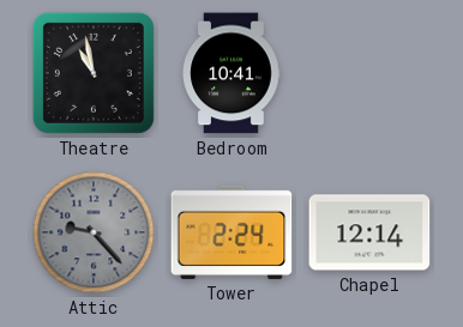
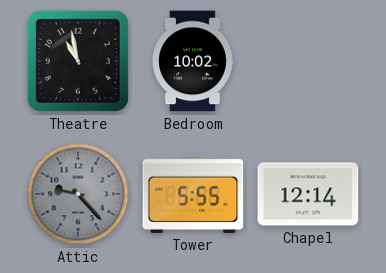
Bedroom: 10:41 -> 10:02 (193, 61)
Tower: 2:24 -> 5:55 (193, 194)
